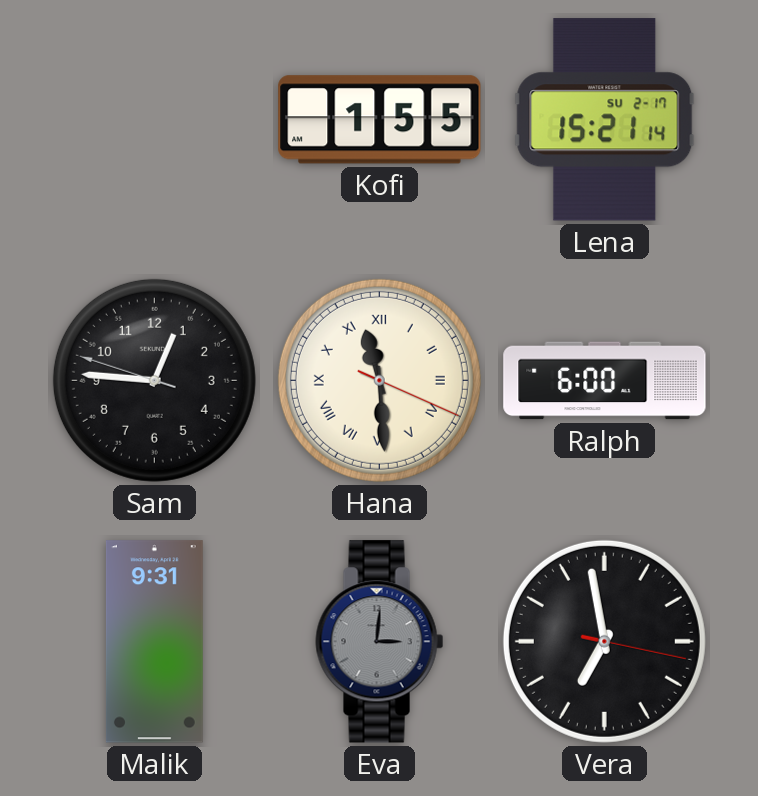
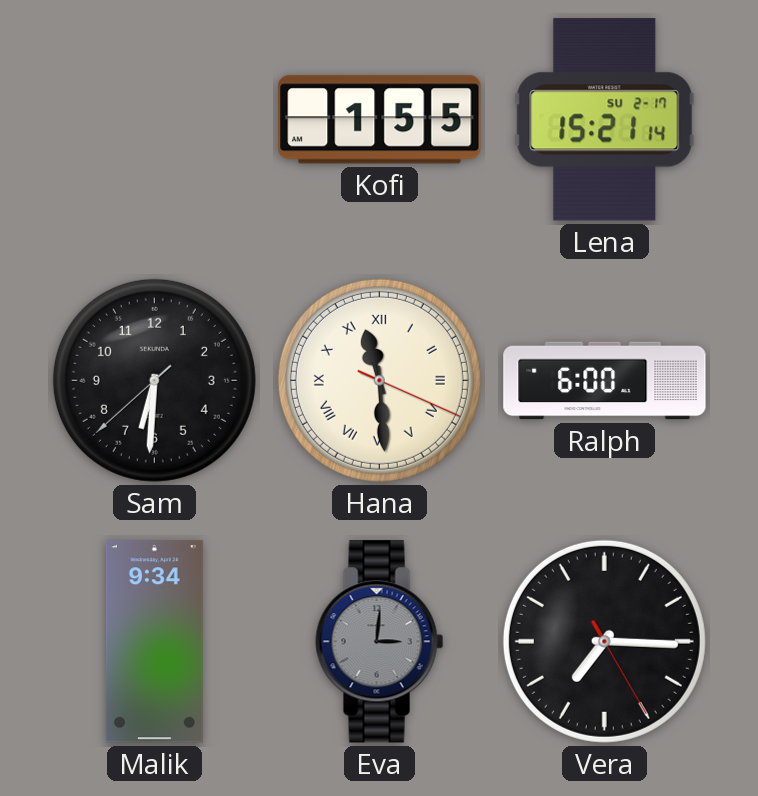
Sam: 12:45 -> 6:30 (154, 380)
Malik: 9:31 -> 9:34 (154, 642)
Vera: 6:58 -> 7:15 (604, 641)
